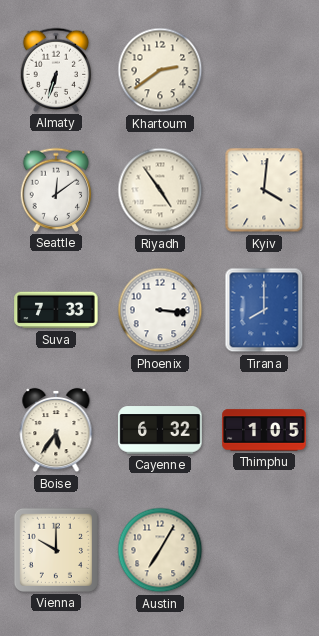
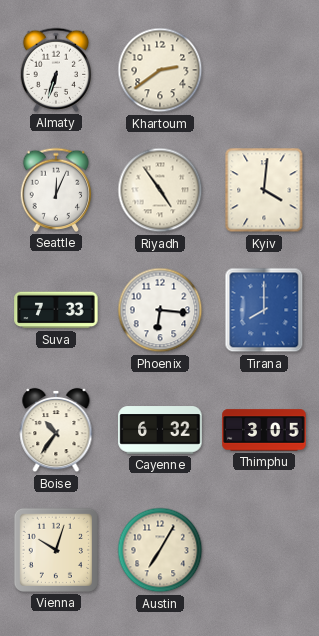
Seattle: 12:09 -> 12:04 (56, 190)
Phoenix: 3:16 -> 6:16 (160, 310)
Boise: 5:36 -> 10:36 (56, 430)
Thimphu: 1:05 -> 3:05 (264, 430)
Vienna: 10:00 -> 10:03 (56, 550)
